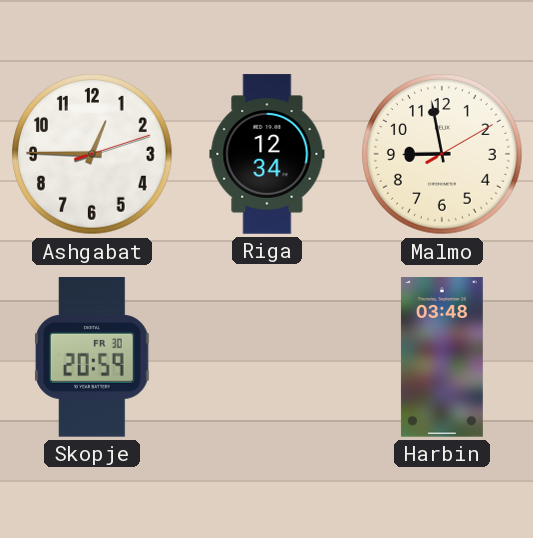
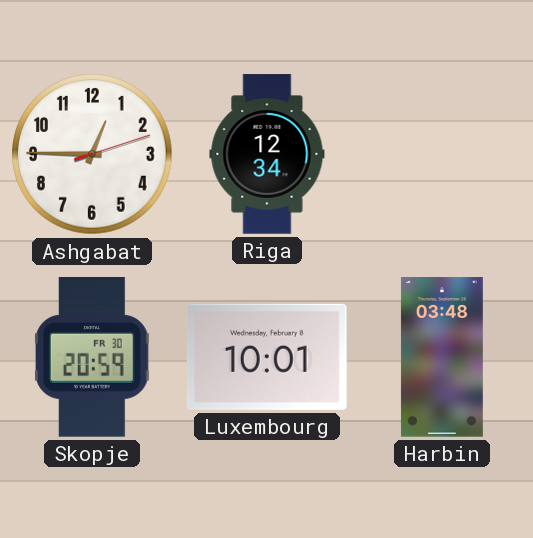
Malmo: 8:58 -> none (442, 154)
Luxembourg: none -> 10:01 (267, 357)
